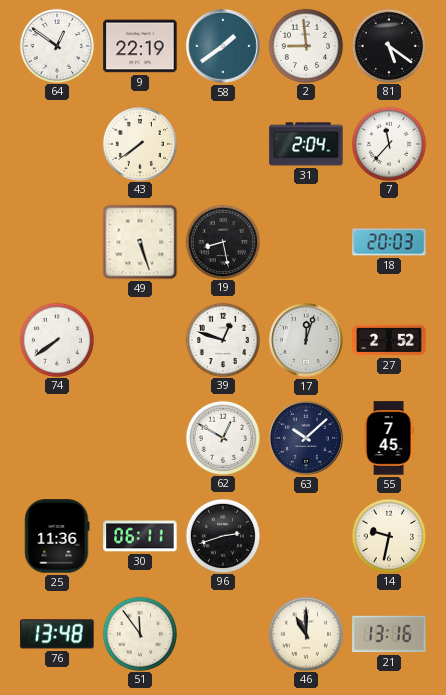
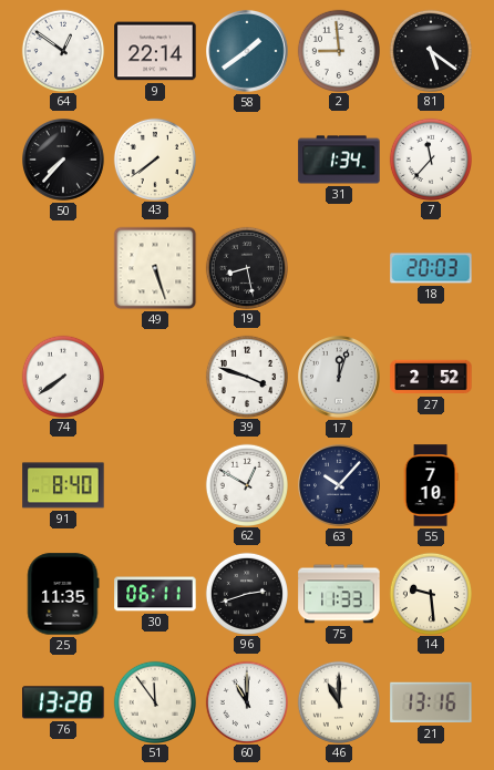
9: 22:19 -> 22:14 (155, 51)
50: none -> 7:37 (63, 160)
31: 2:04 -> 1:34 (339, 160)
39: 12:48 -> 3:48 (246, 376)
91: none -> 8:40 (63, 485)
63: 10:08 -> 10:07 (339, 485)
55: 7:45 -> 7:10 (431, 485)
25: 11:36 -> 11:35 (63, 594)
75: none -> 11:33 (339, 594)
14: 9:32 -> 9:29 (430, 593)
76: 13:48 -> 13:28 (63, 702)
60: none -> 11:00 (246, 701)
